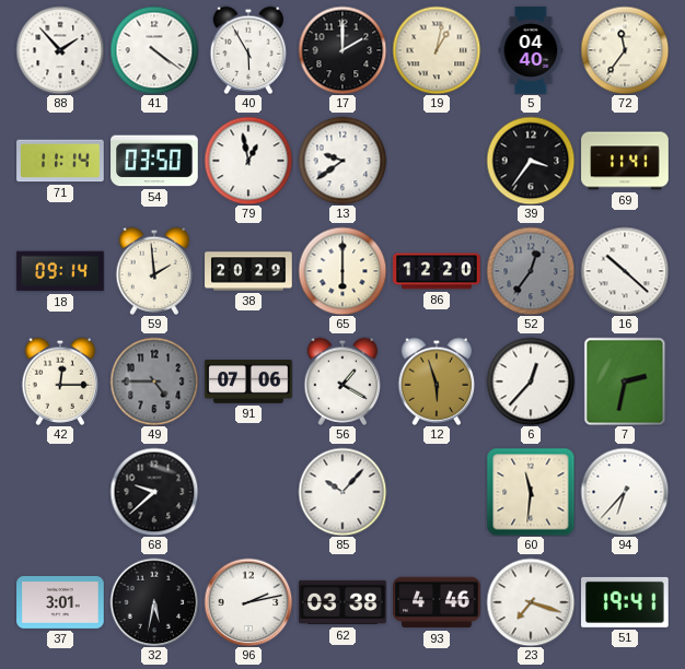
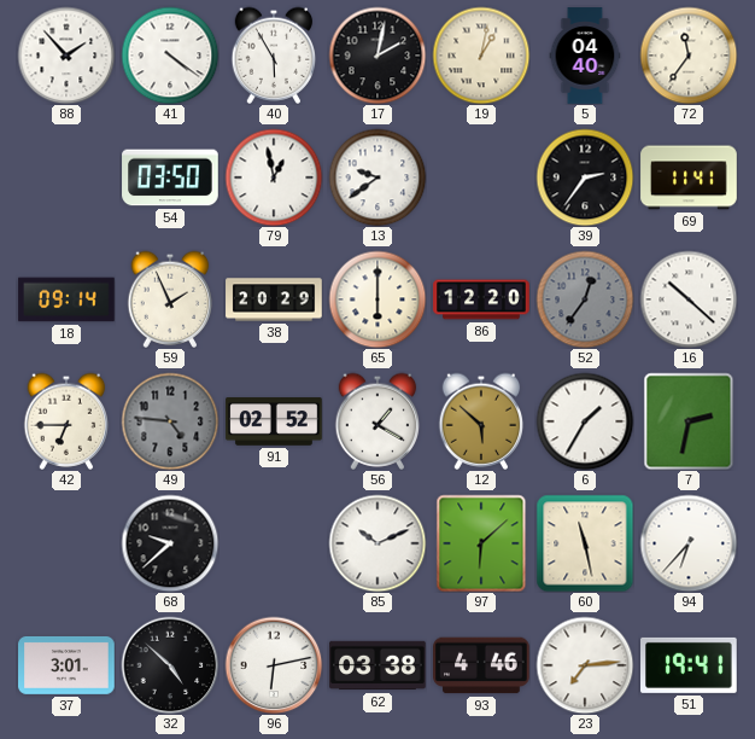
17: 2:00 -> 2:02 (377, 56)
71: 11:14 -> none (60, 161)
39: 3:36 -> 2:36 (585, 178)
59: 1:59 -> 1:56 (170, 299)
42: 12:15 -> 6:45 (66, 421)
49: 4:45 -> 4:46 (170, 421)
91: 07:06 -> 02:52 (274, 421)
12: 5:57 -> 5:52 (481, 421)
6: 12:37 -> 1:35 (585, 421)
85: 10:07 -> 10:11 (377, 543)
97: none -> 6:08 (481, 543)
60: 11:31 -> 11:28 (585, 543)
32: 5:32 -> 4:52 (170, 665)
96: 2:13 -> 6:13 (274, 665)
23: 7:18 -> 7:14 (585, 665)
